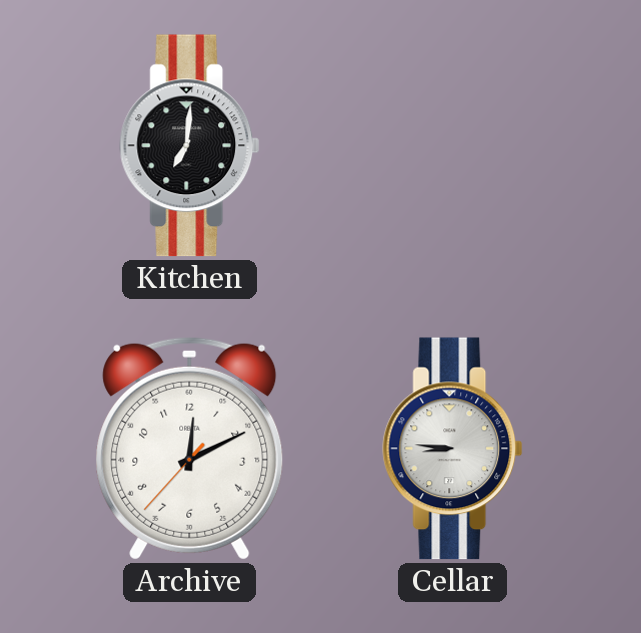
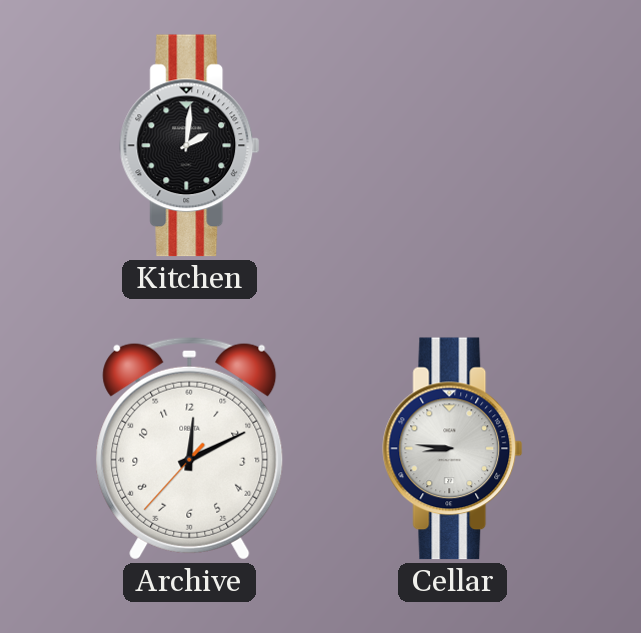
Kitchen: 7:01 -> 2:01 (190, 146)
